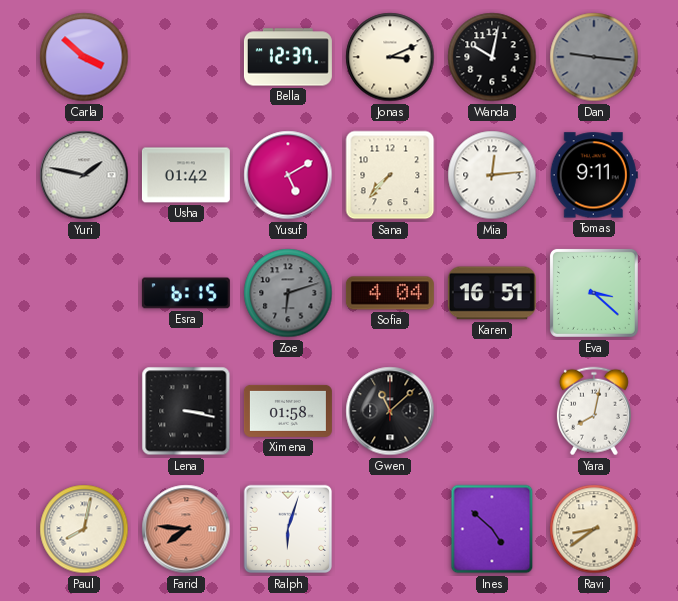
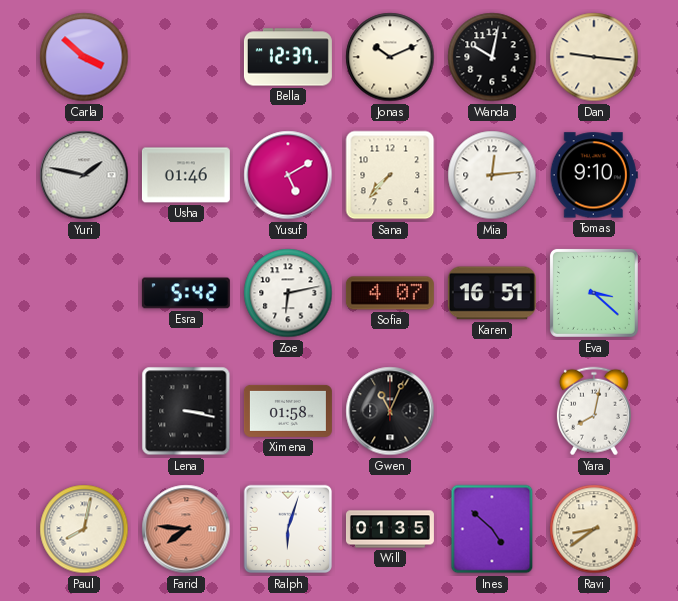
Jonas: 3:11 -> 10:11 (390, 57)
Dan dial: grey -> cream (594, 57)
Usha: 01:42 -> 01:46 (186, 175)
Tomas: 9:11 -> 9:10 (594, 175)
Esra: 6:15 -> 5:42 (186, 293)
Zoe: 6:12 -> 6:13 (288, 293)
Zoe dial: grey -> white (288, 293)
Sofia: 4:04 -> 4:07 (390, 293)
Gwen: 11:08 -> 11:04 (390, 411)
Will: none -> 01:35 (390, 529)
